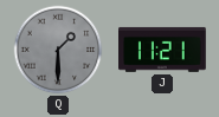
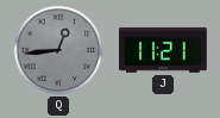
Q: 1:30 -> 12:44 (58, 50)
